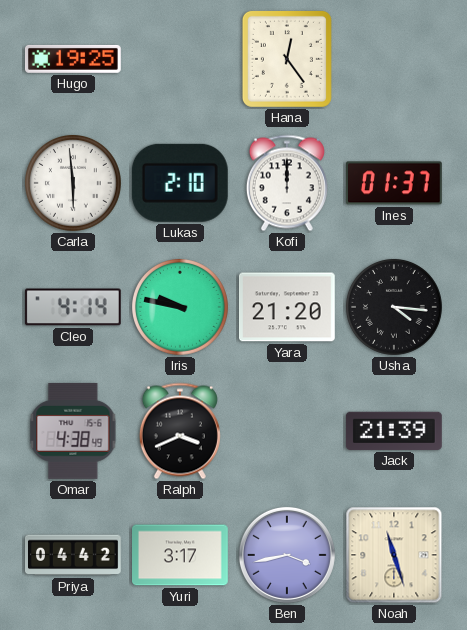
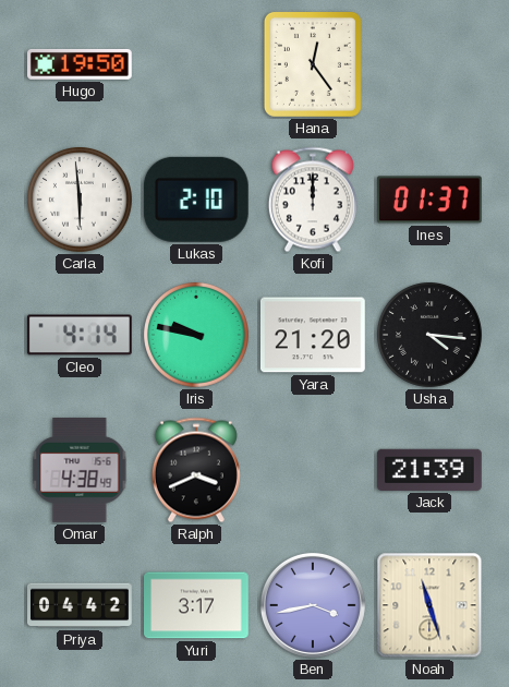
Hugo: 19:25 -> 19:50 (80, 64)
